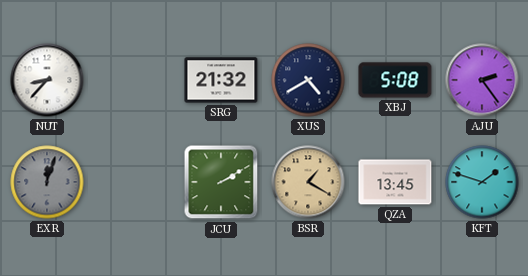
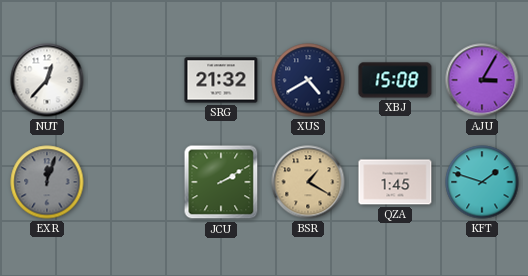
NUT: 8:37 -> 12:37 (47, 80)
XBJ: 5:08 -> 15:08 (395, 80)
AJU: 2:24 -> 3:05 (482, 80)
QZA: 13:45 -> 1:45 (395, 182)
